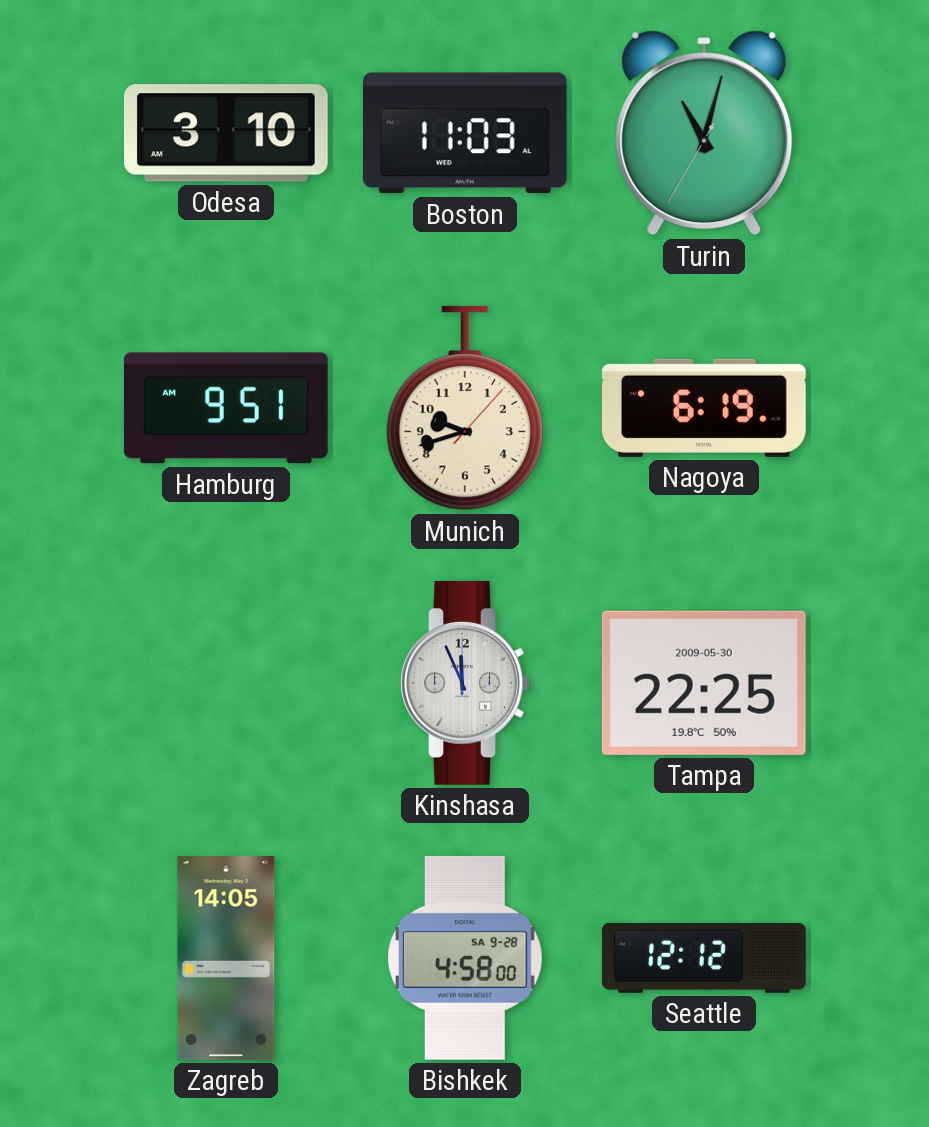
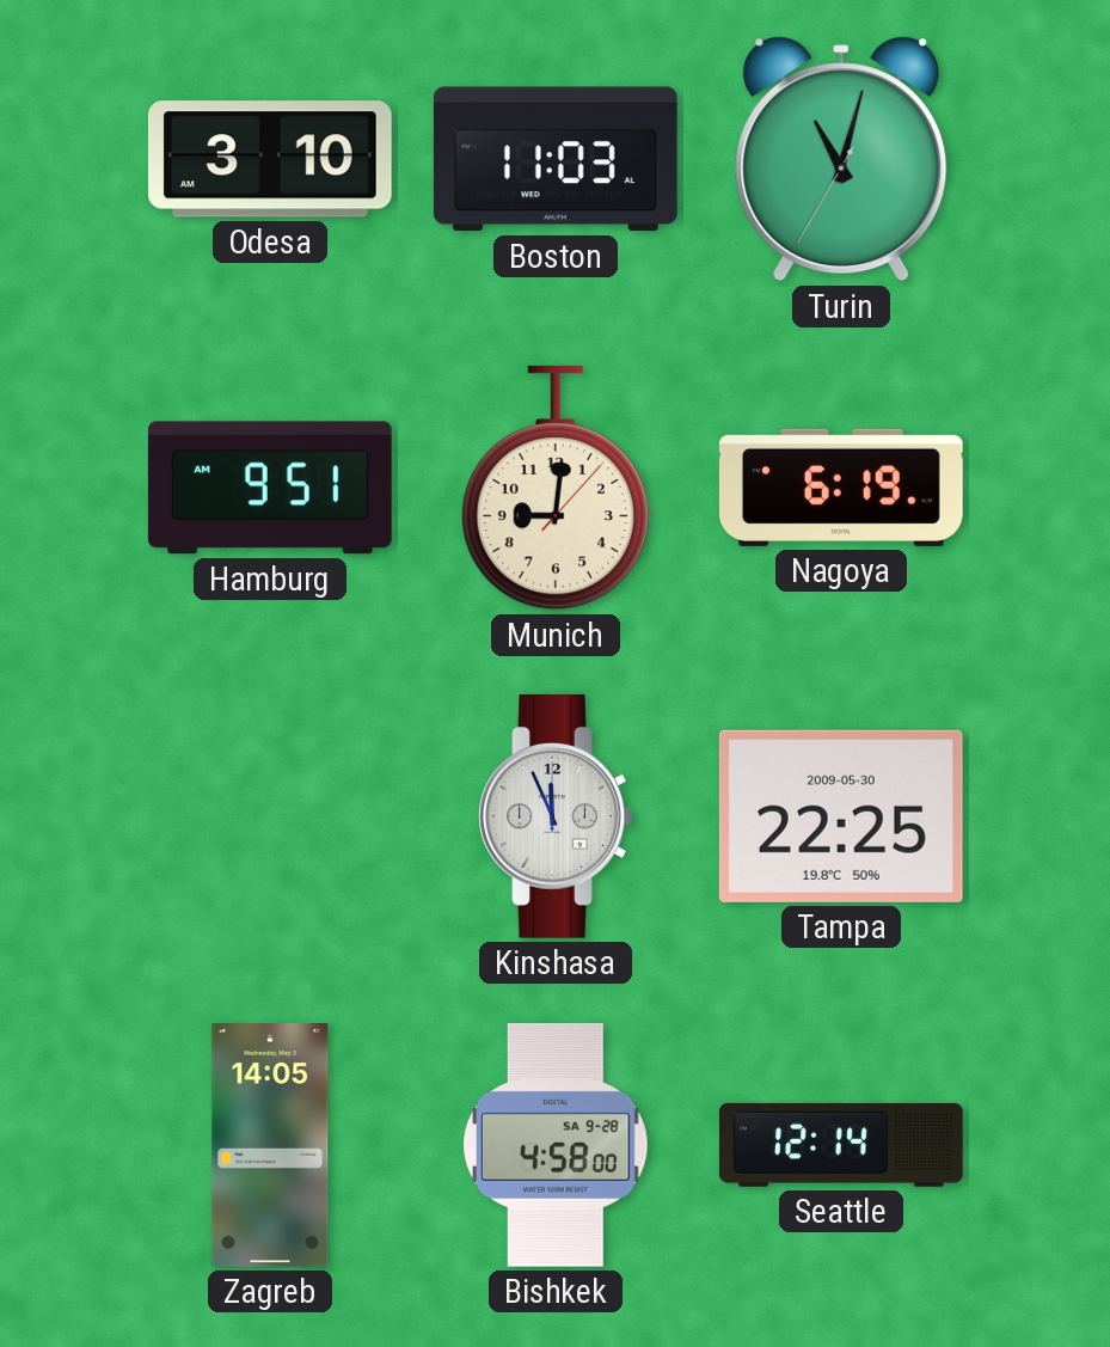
Munich: 9:42 -> 9:01 (556, 488)
Seattle: 12:12 -> 12:14 (842, 1145)
